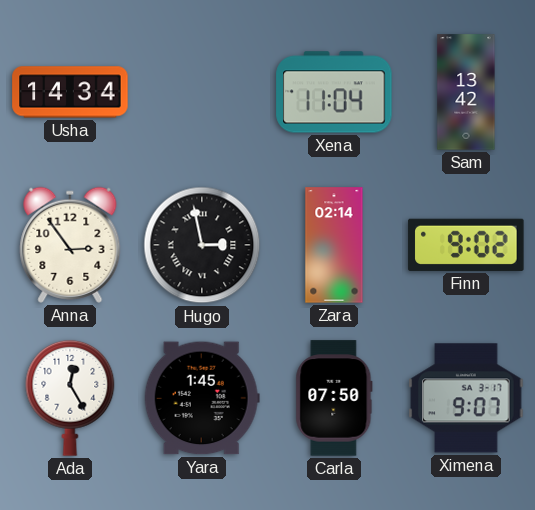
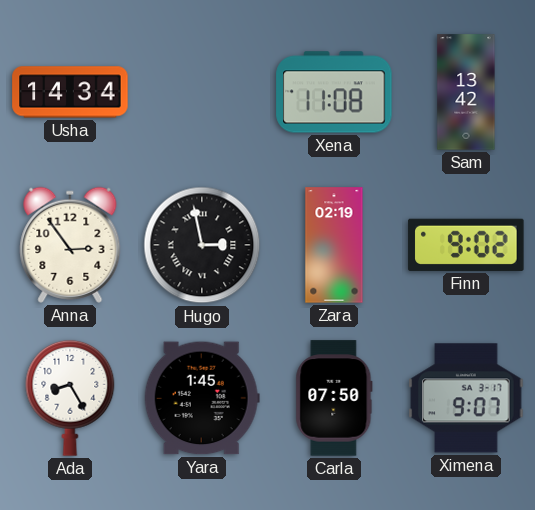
Xena: 11:04 -> 11:08 (334, 92)
Zara: 02:14 -> 02:19 (334, 245)
Ada: 12:25 -> 8:25 (70, 398)
